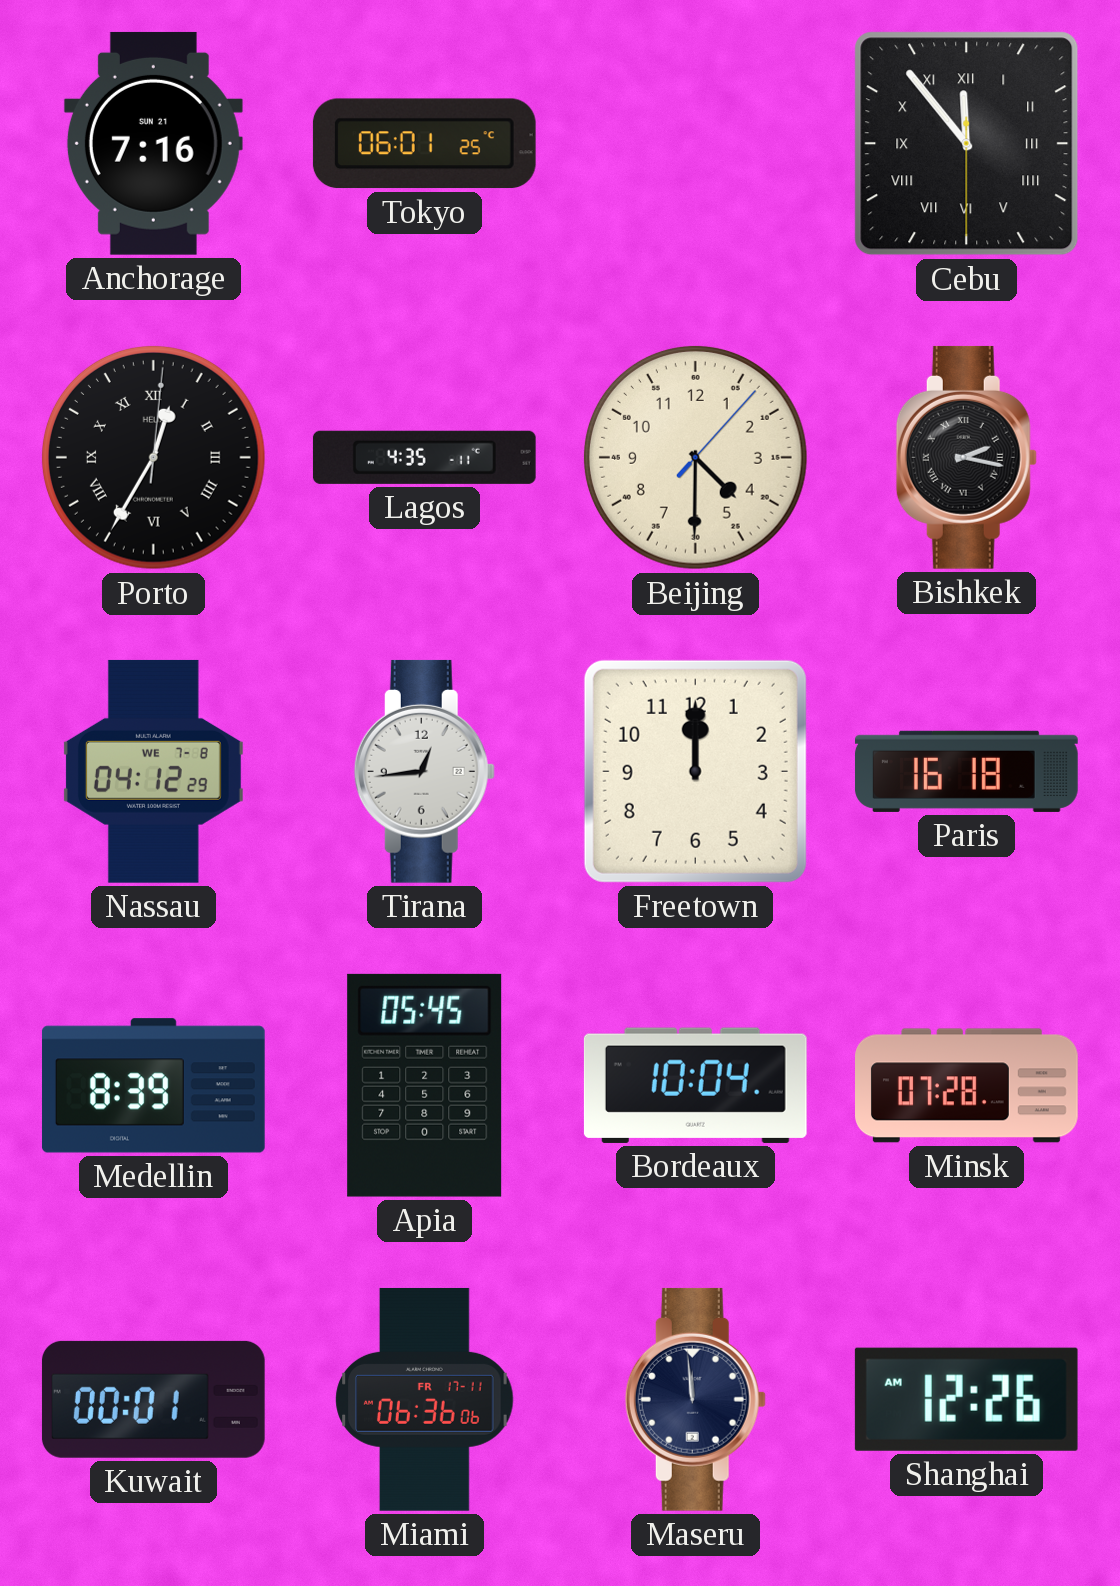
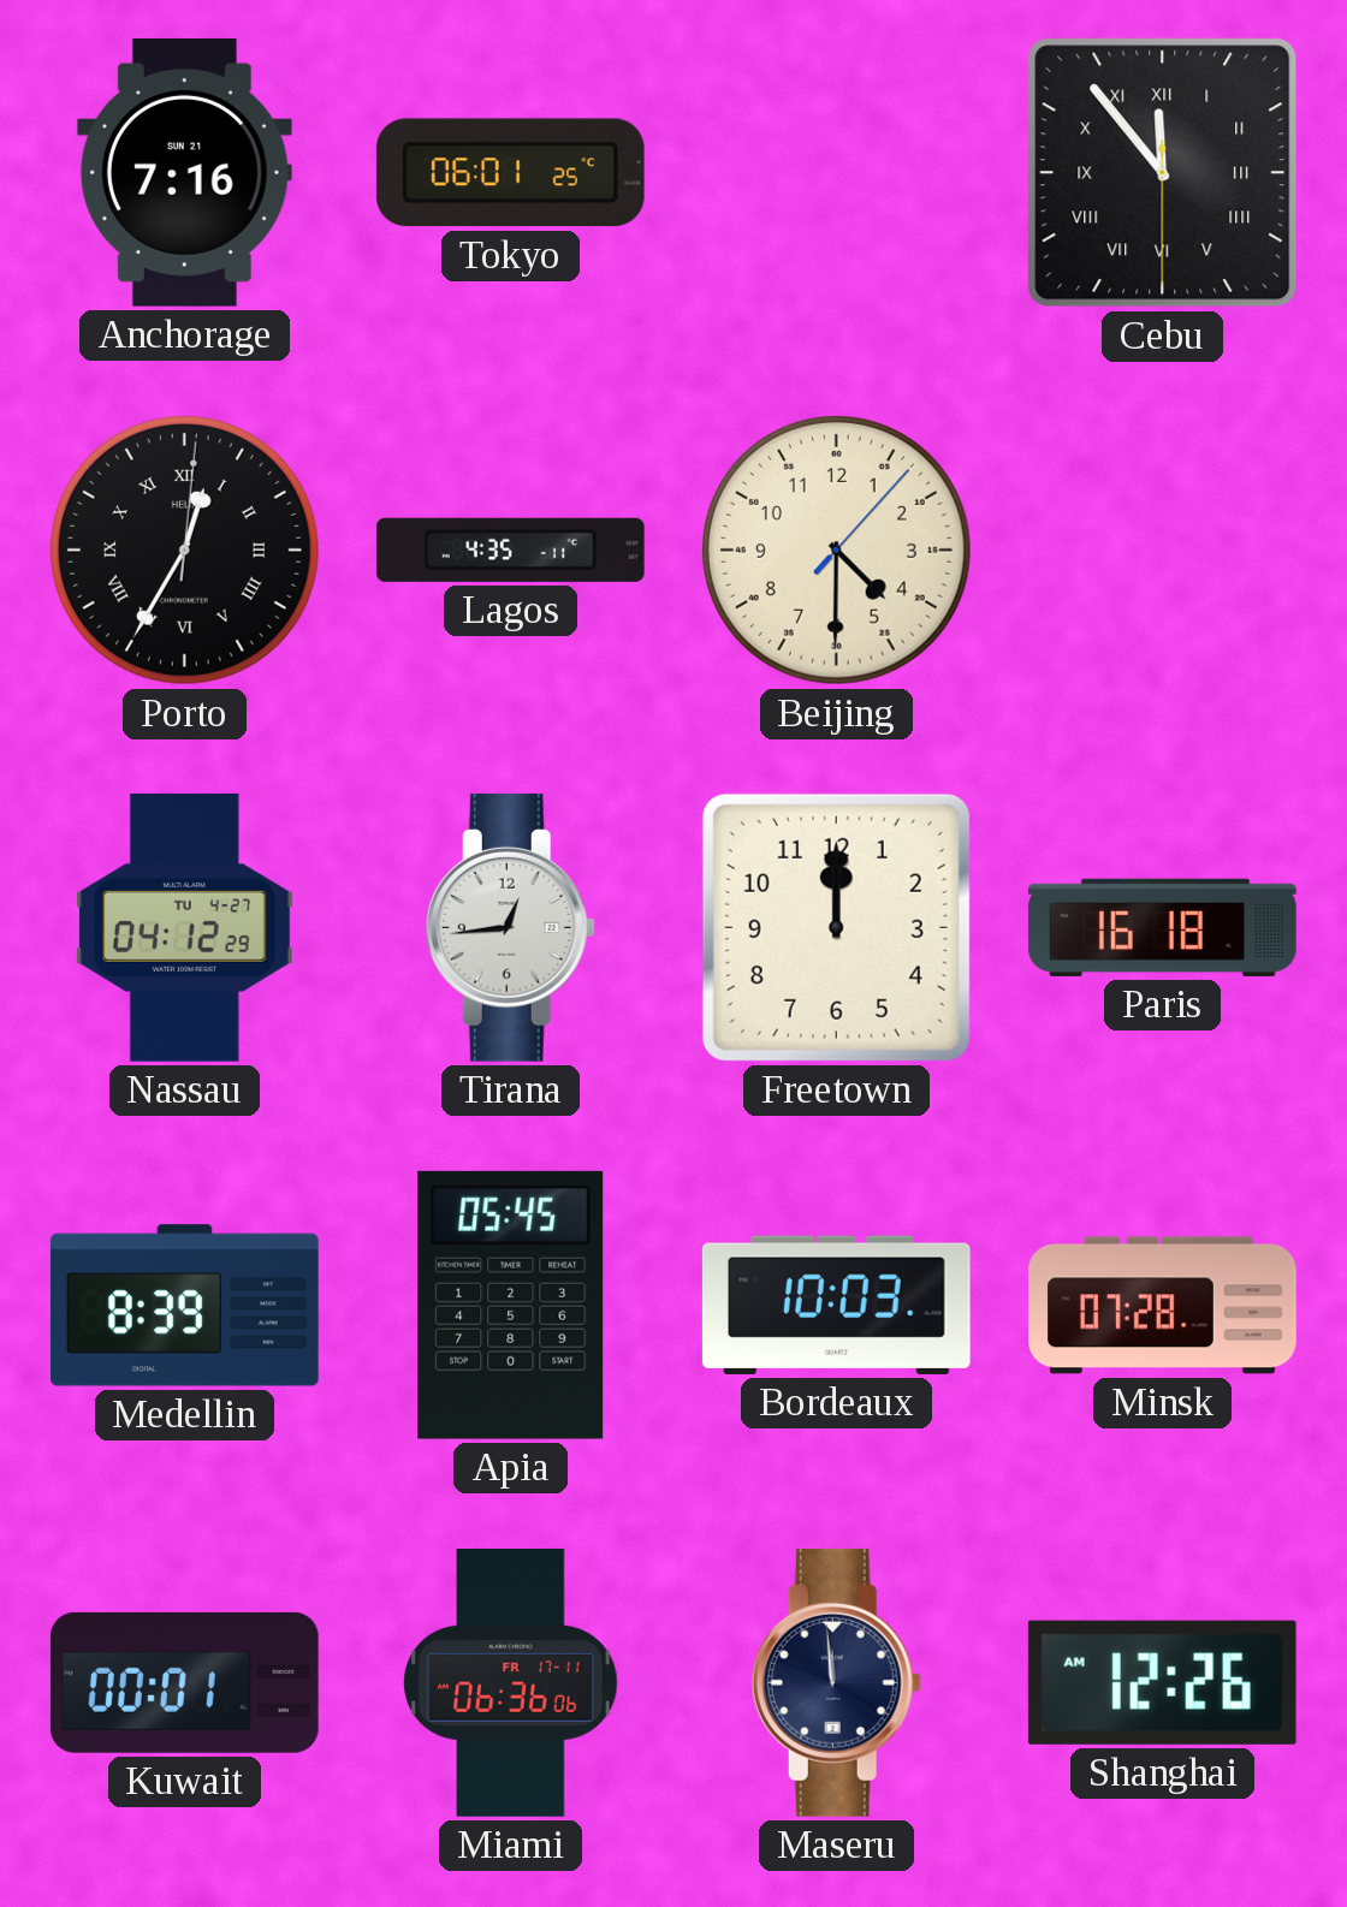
Bishkek: 2:17 -> none (966, 457)
Nassau date: WE 7-8 -> TU 4-27 (184, 927)
Bordeaux: 10:04 -> 10:03 (836, 1305)
